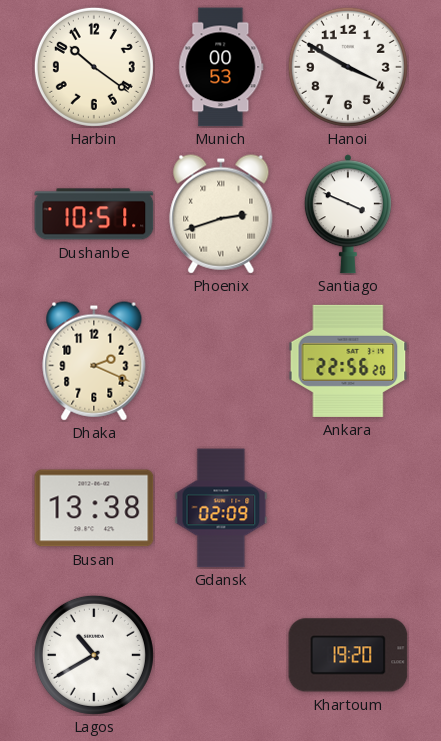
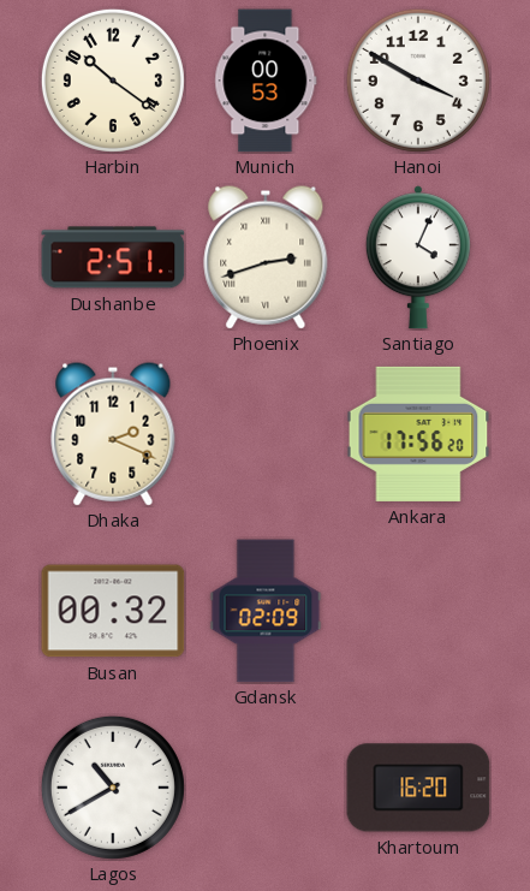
Dushanbe: 10:51 -> 2:51 (113, 257)
Santiago: 3:49 -> 4:04 (418, 257)
Ankara: 22:56 -> 17:56 (418, 434)
Busan: 13:38 -> 00:32 (113, 611)
Khartoum: 19:20 -> 16:20 (418, 788)
